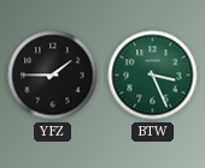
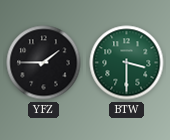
BTW: 3:26 -> 3:30 (127, 63)
